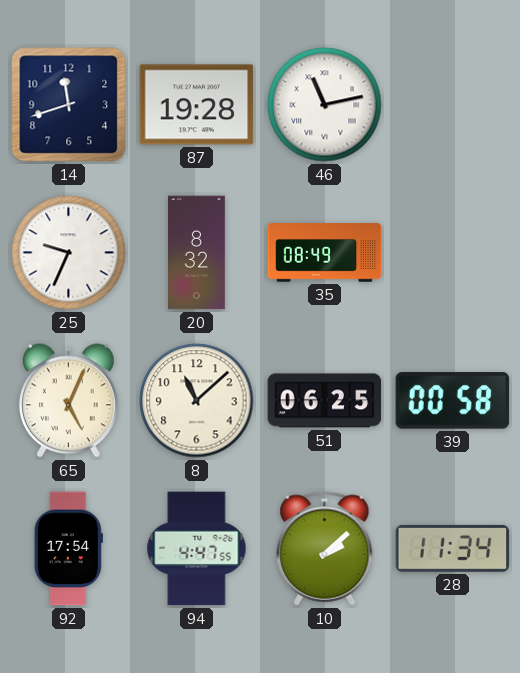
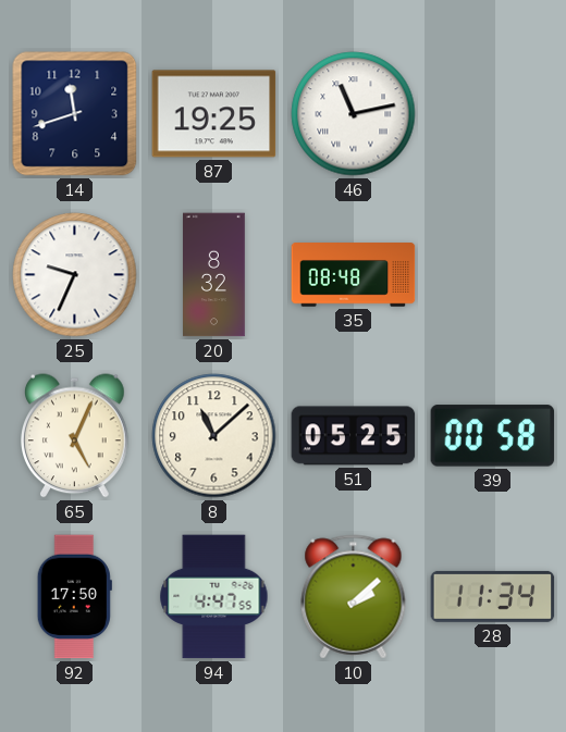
87: 19:28 -> 19:25 (214, 114)
35: 08:49 -> 08:48 (354, 275)
51: 06:25 -> 05:25 (354, 436)
92: 17:54 -> 17:50 (74, 597)
